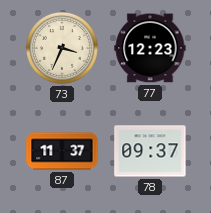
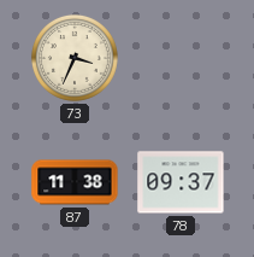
77: 12:23 -> none (150, 48)
87: 11:37 -> 11:38 (75, 182)
